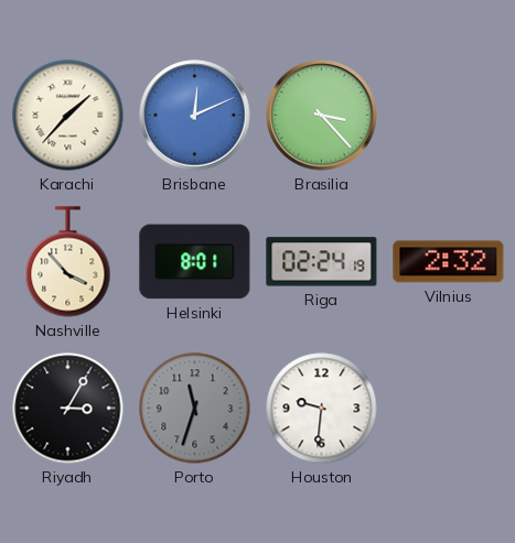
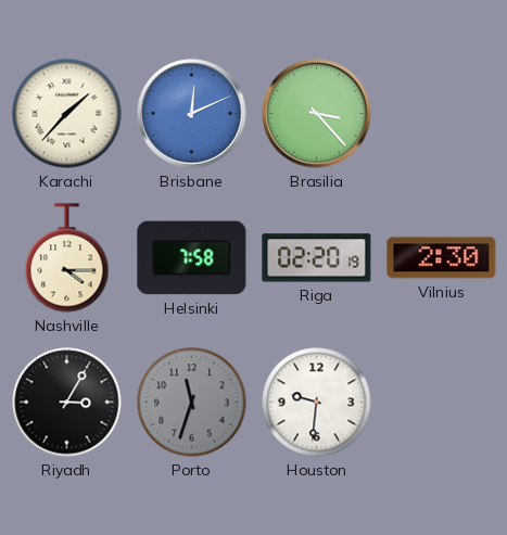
Nashville: 3:53 -> 4:15 (67, 258)
Helsinki: 8:01 -> 7:58 (192, 258)
Riga: 02:24 -> 02:20 (317, 258)
Vilnius: 2:32 -> 2:30 (442, 258)
